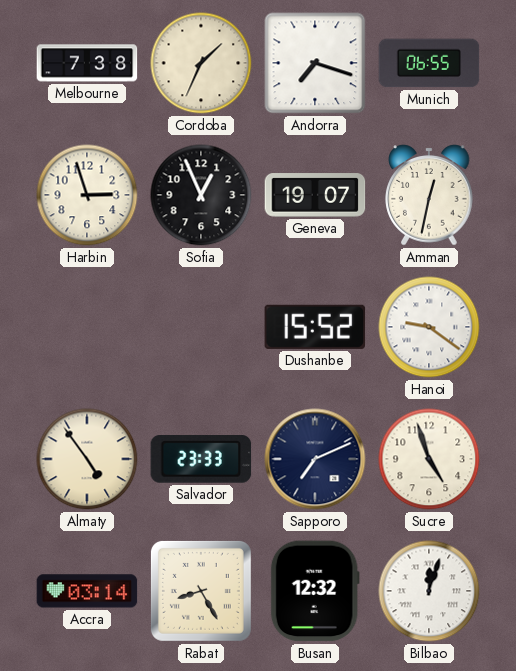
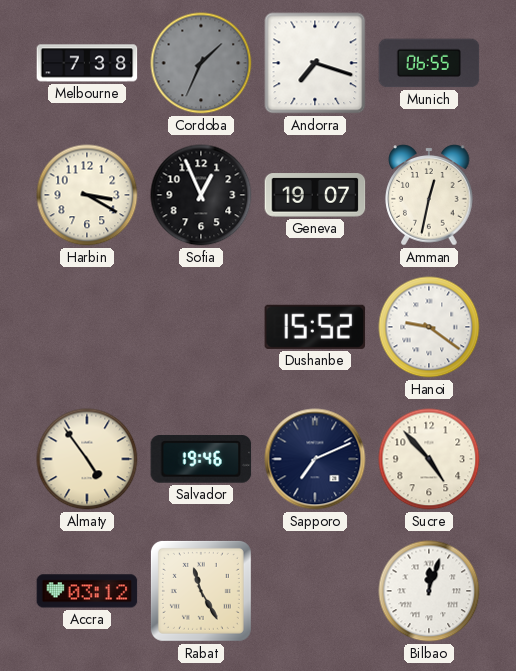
Cordoba dial: cream -> grey (201, 63)
Harbin: 2:57 -> 3:20 (87, 195)
Salvador: 23:33 -> 19:46 (201, 460)
Sucre: 4:57 -> 4:53 (429, 459)
Accra: 03:14 -> 03:12 (87, 591)
Rabat: 8:25 -> 11:25 (201, 591)
Busan: 12:32 -> none (315, 591)
